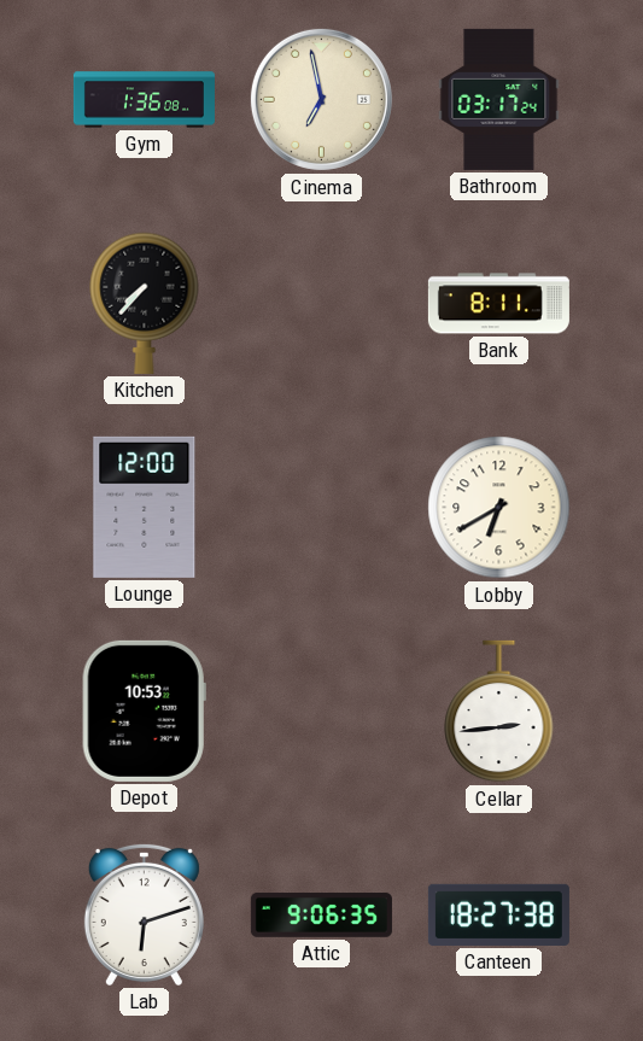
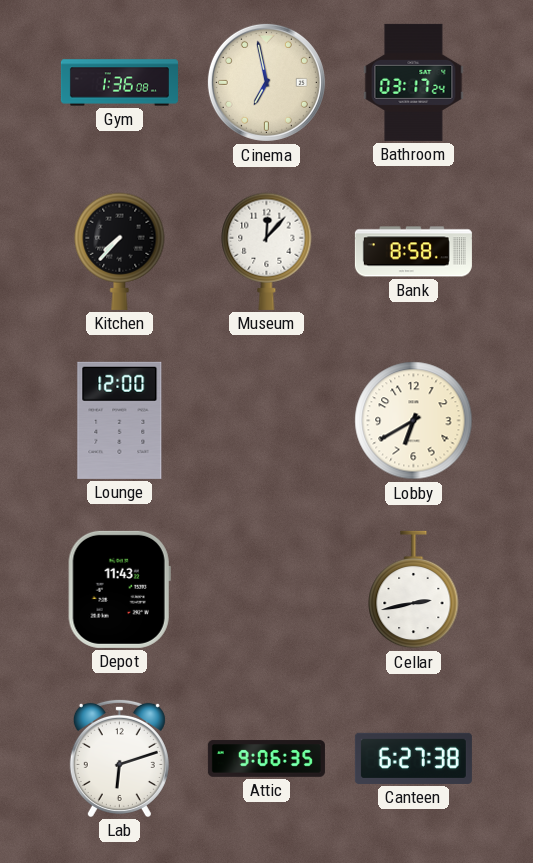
Museum: none -> 12:07 (267, 251)
Bank: 8:11 -> 8:58 (413, 252)
Depot: 10:53 -> 11:43 (119, 589)
Cellar: 2:44 -> 2:43 (414, 590)
Canteen: 18:27 -> 6:27 (413, 758)
